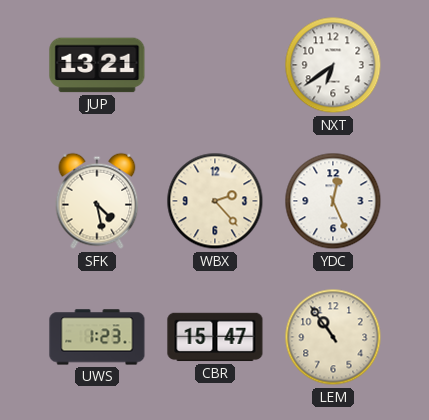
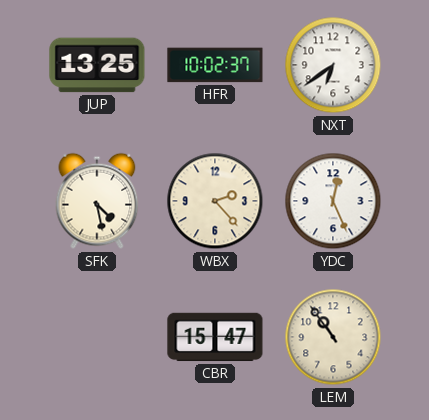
JUP: 13:21 -> 13:25 (97, 65)
HFR: none -> 10:02 (215, 65)
UWS: 1:23 -> none (97, 337)
